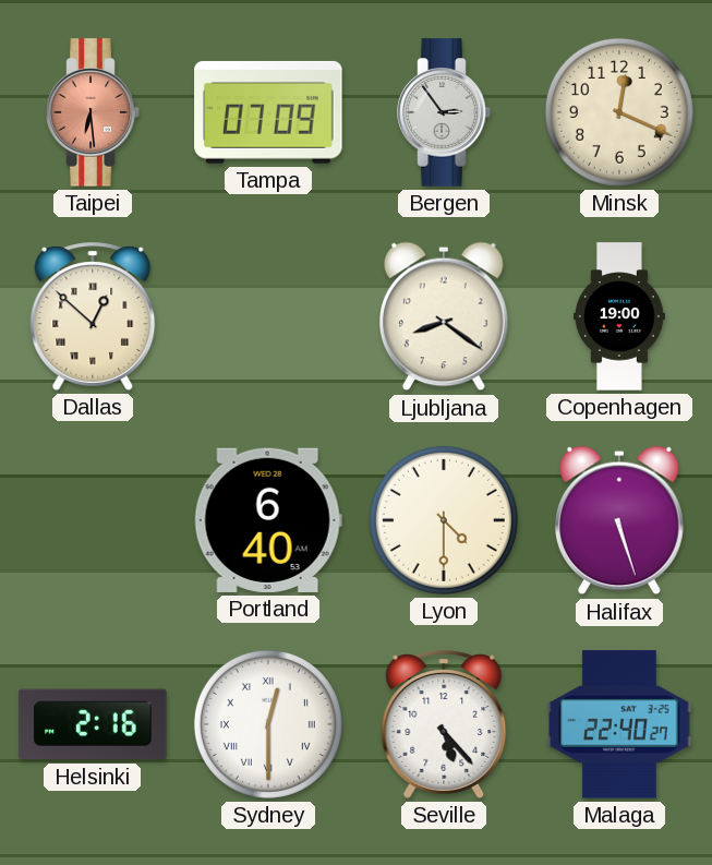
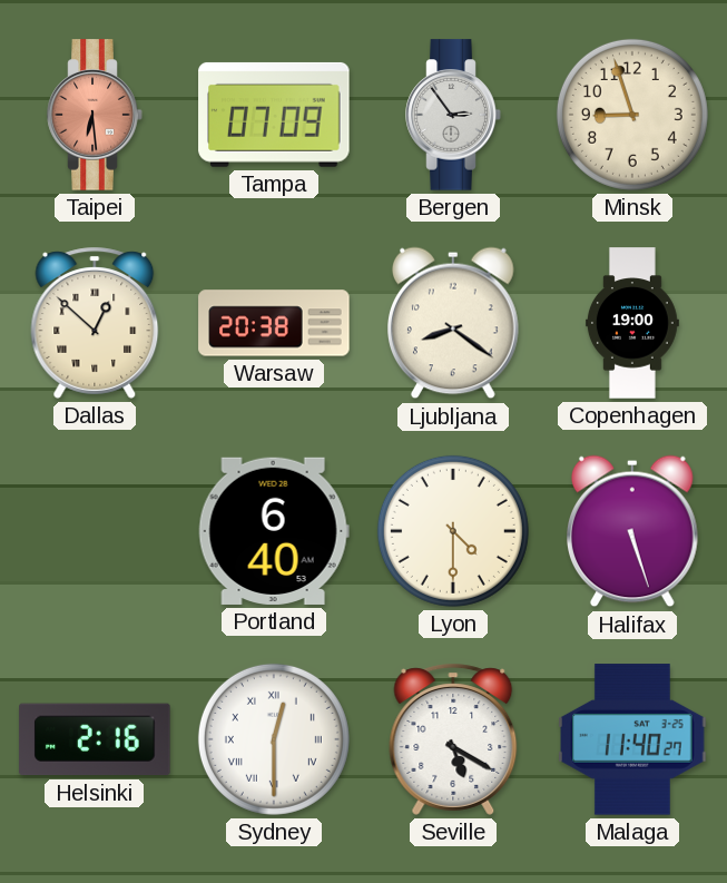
Minsk: 12:19 -> 8:57 (632, 115)
Warsaw: none -> 20:38 (274, 323)
Seville: 5:23 -> 5:20 (453, 739)
Malaga: 22:40 -> 11:40 (632, 739)
